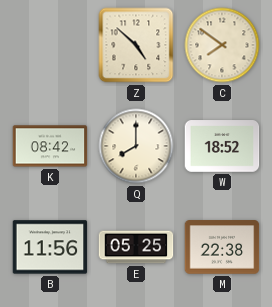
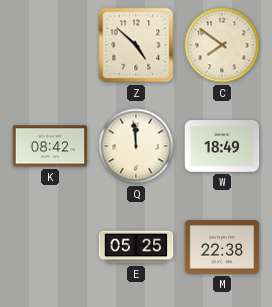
Q: 8:00 -> 11:59 (136, 146)
W: 18:52 -> 18:49 (222, 146)
B: 11:56 -> none (50, 247)
